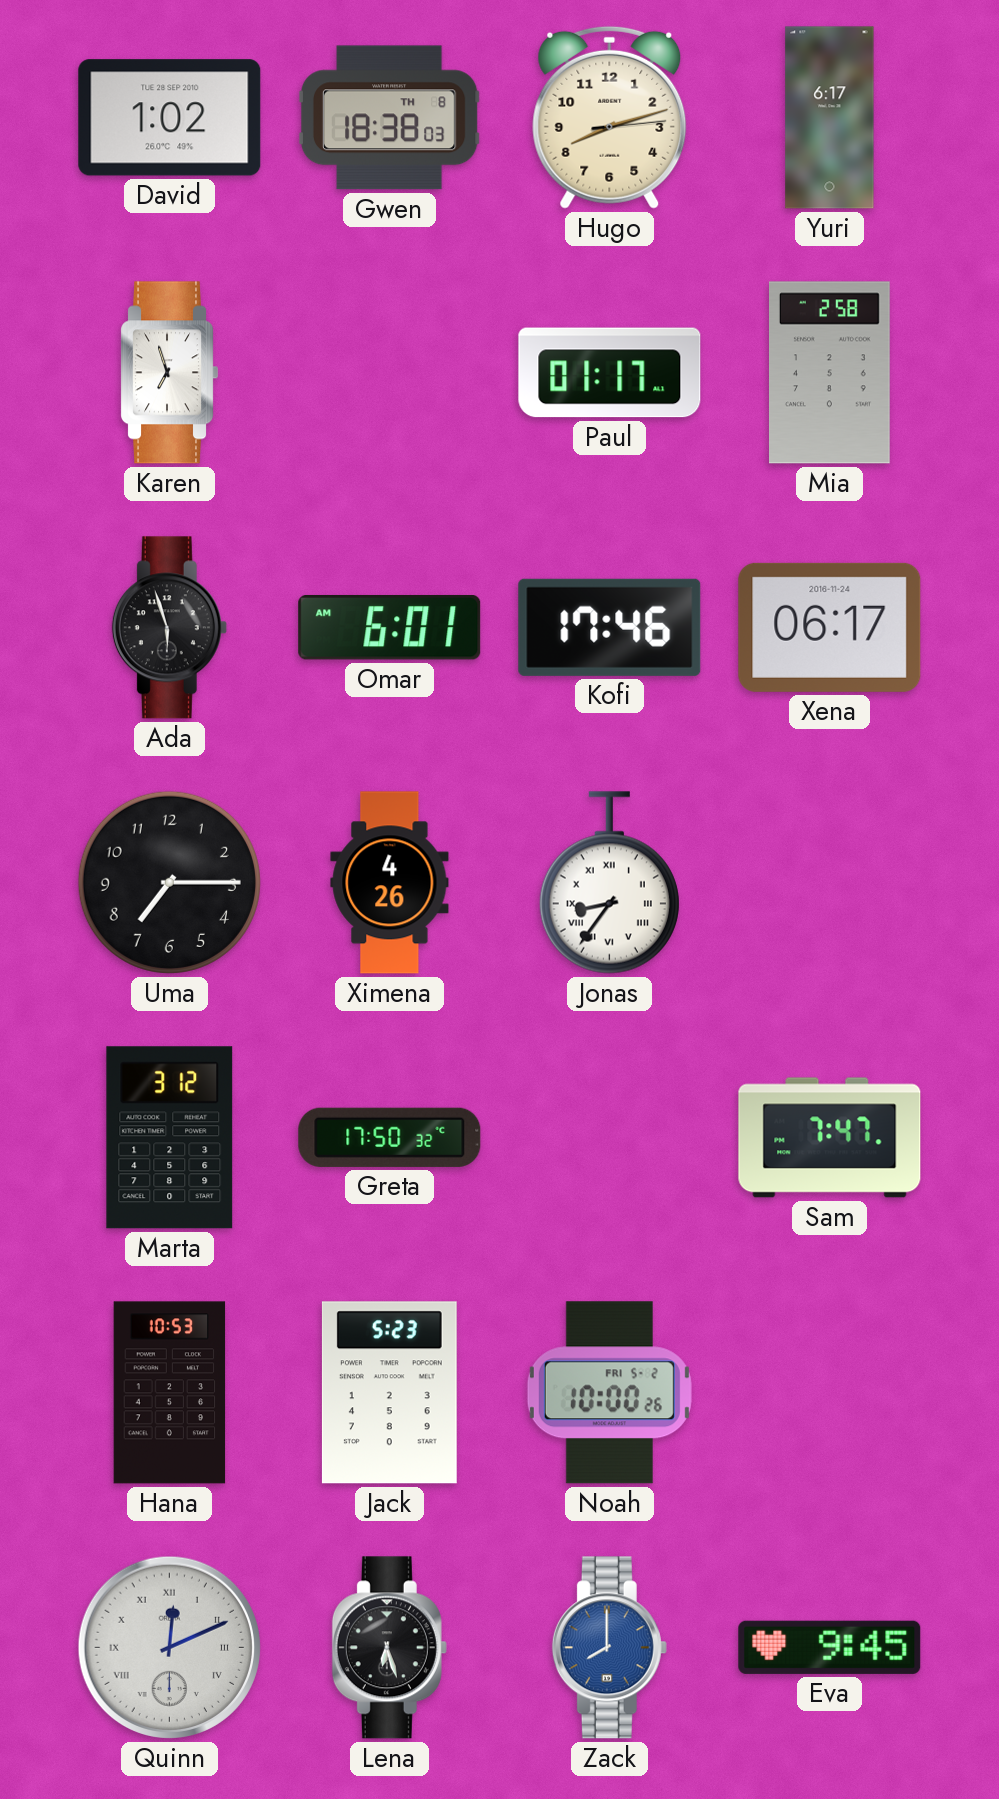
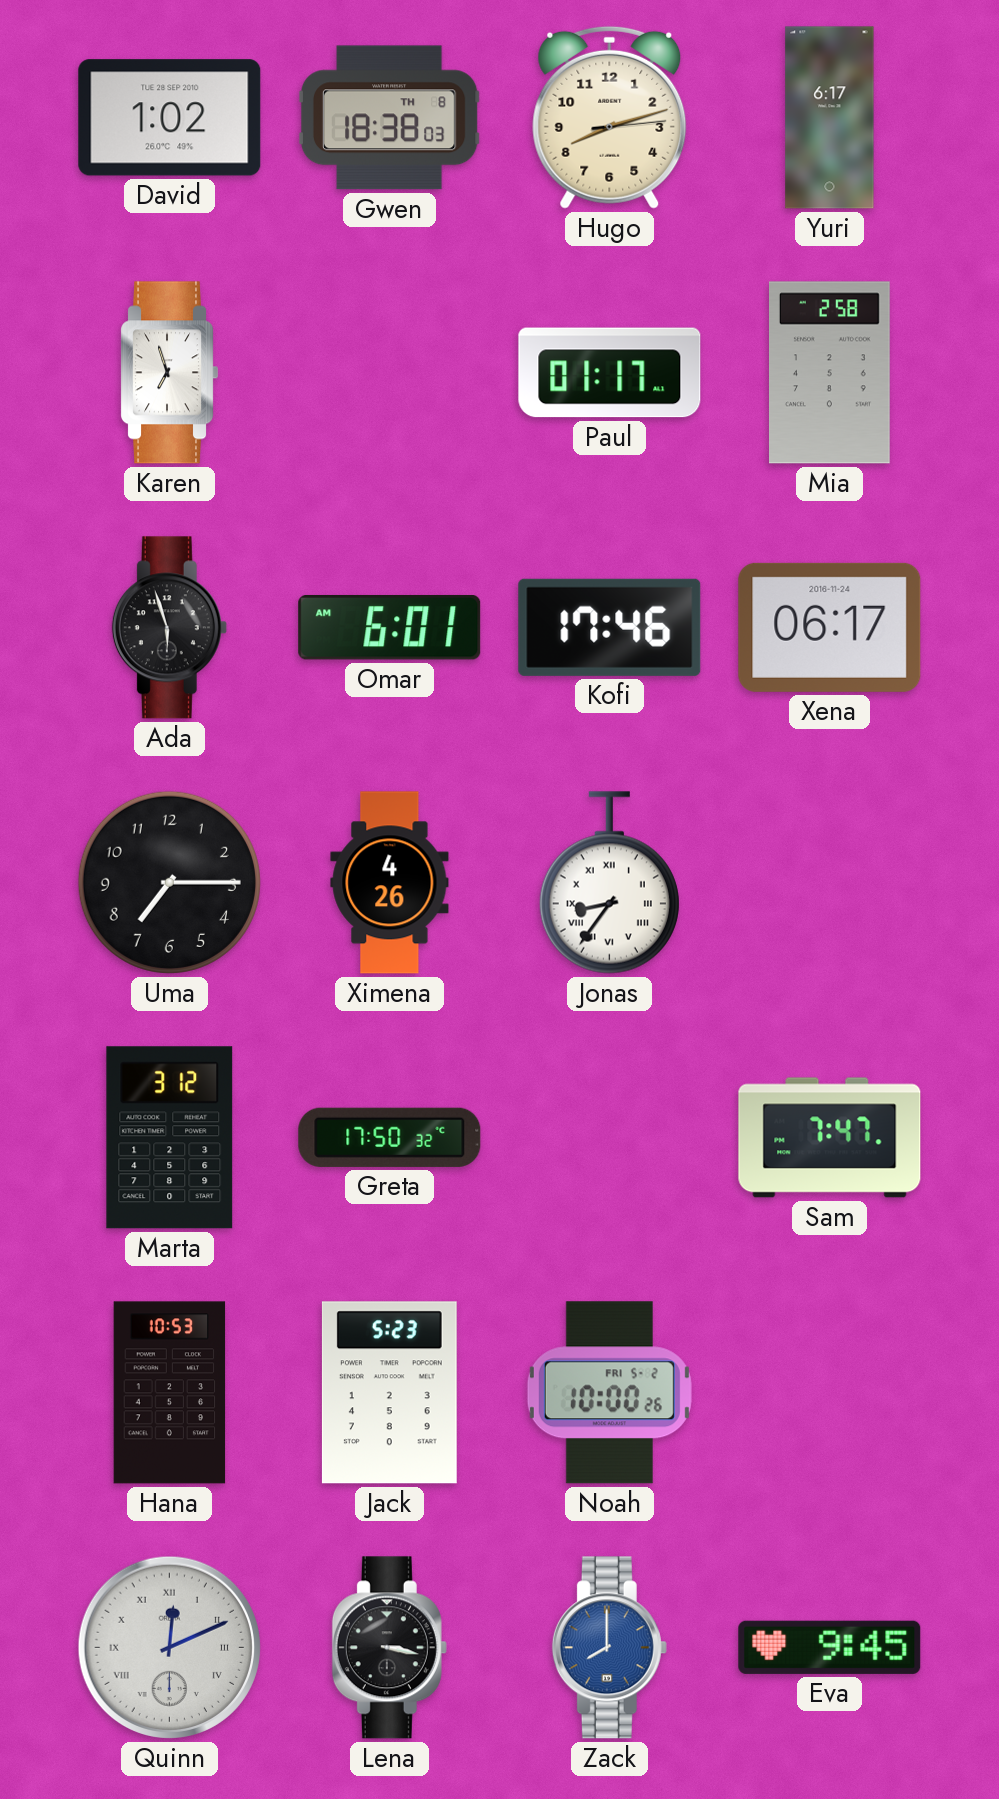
Lena: 6:27 -> 3:17 (389, 1648)
